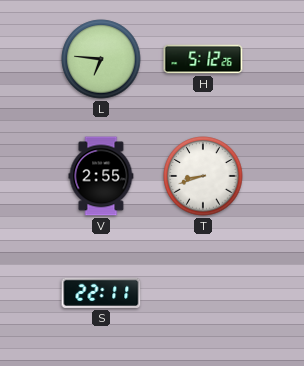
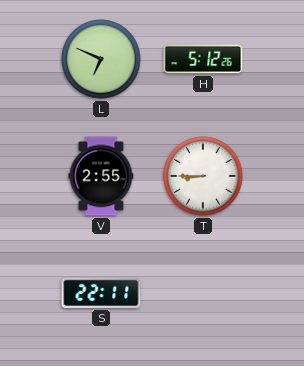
L: 6:46 -> 6:49 (101, 59)
T: 8:42 -> 8:45 (203, 176)
